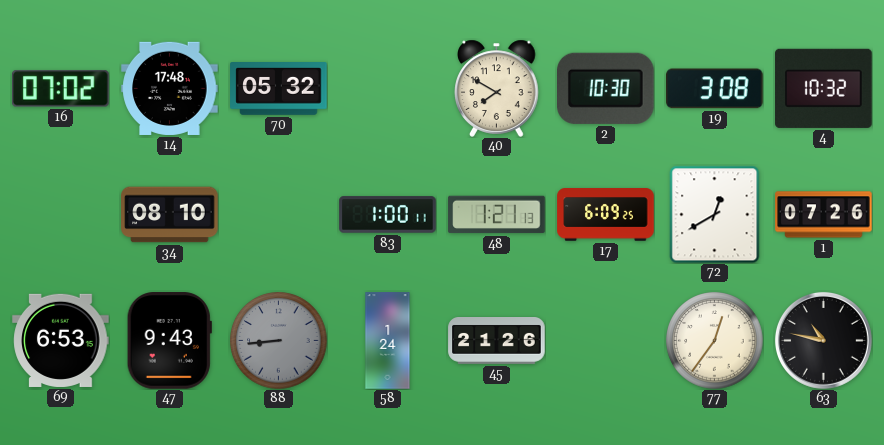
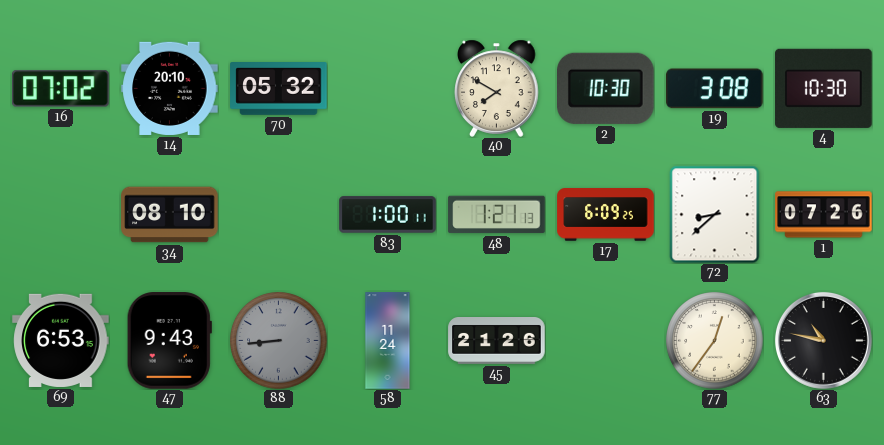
14: 17:48 -> 20:10 (170, 88)
4: 10:32 -> 10:30 (824, 88)
72: 12:40 -> 8:38 (715, 214)
58: 1:24 -> 11:24 (388, 341)
